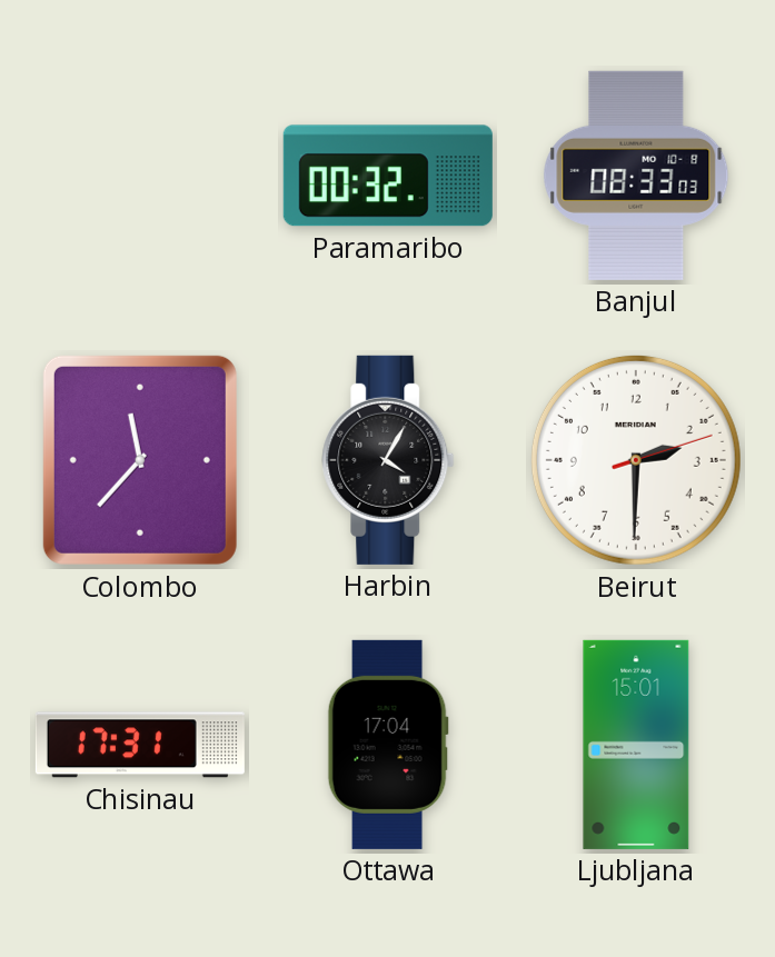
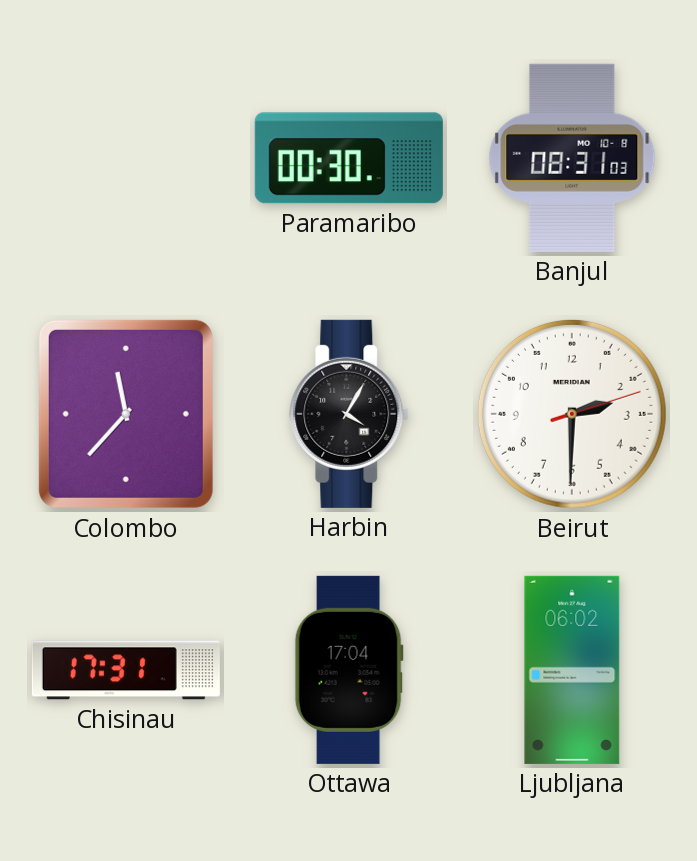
Paramaribo: 00:32 -> 00:30 (349, 158)
Banjul: 08:33 -> 08:31 (572, 158)
Ljubljana: 15:01 -> 06:02 (572, 670)
